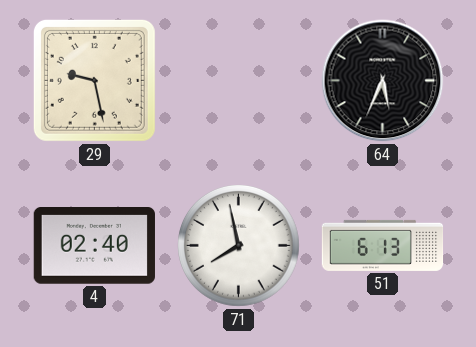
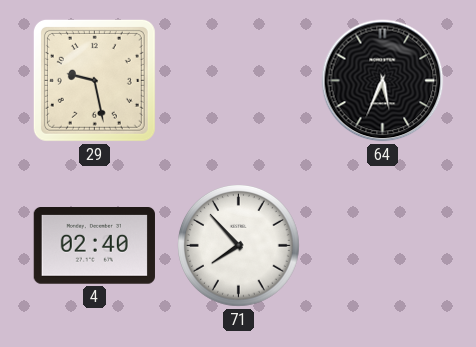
71: 7:58 -> 7:53 (238, 245)
51: 6:13 -> none (383, 245)
